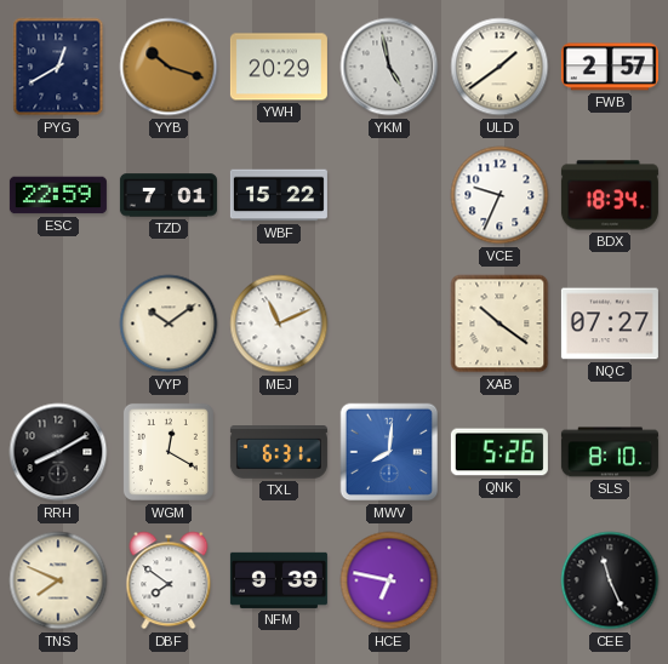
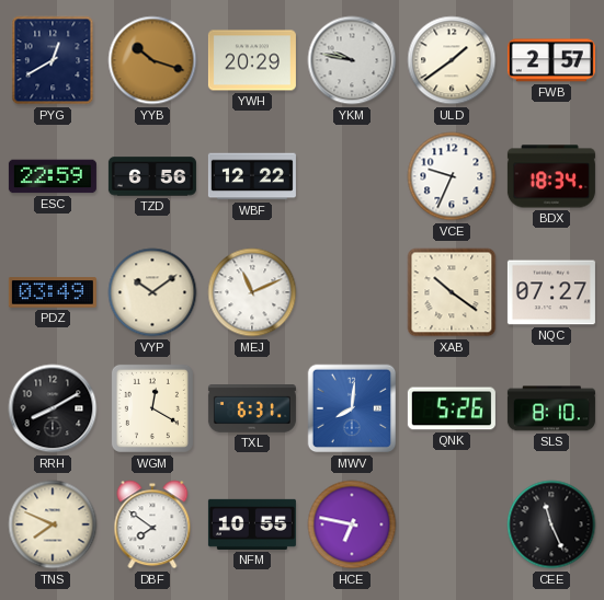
YKM: 4:58 -> 9:47 (352, 60)
TZD: 7:01 -> 6:56 (152, 176)
WBF: 15:22 -> 12:22 (252, 176)
PDZ: none -> 03:49 (53, 292)
NFM: 9:39 -> 10:55 (252, 524)
